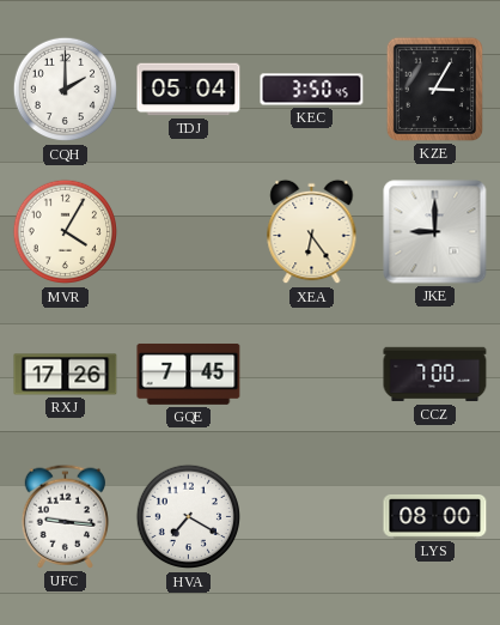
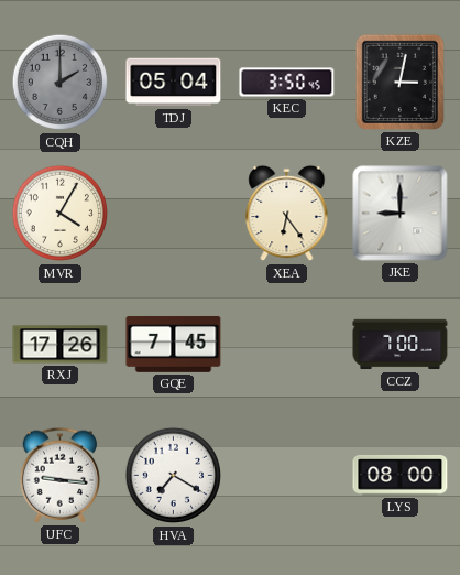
CQH dial: white -> grey (61, 83)
KZE: 3:05 -> 3:02 (399, 82)
